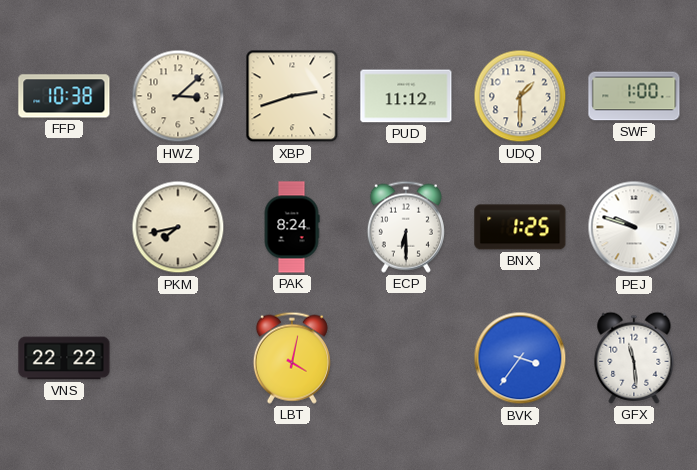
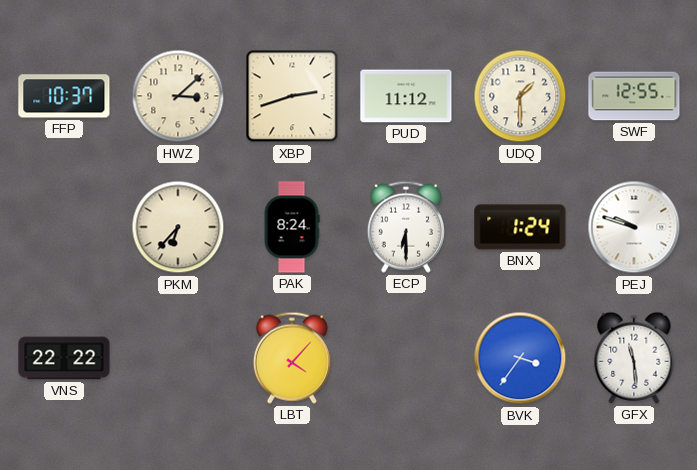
FFP: 10:38 -> 10:37 (64, 96)
SWF: 1:00 -> 12:55 (634, 96)
PKM: 7:43 -> 6:37 (178, 227)
BNX: 1:25 -> 1:24 (520, 227)
LBT: 4:02 -> 4:07 (292, 358)
